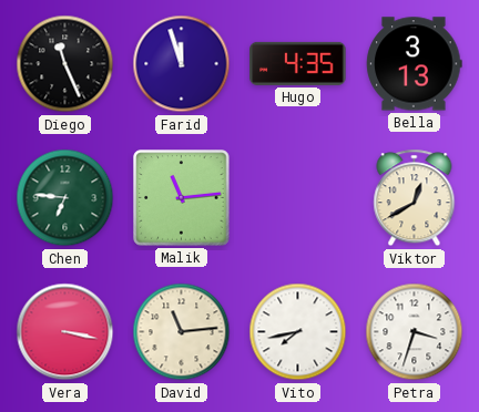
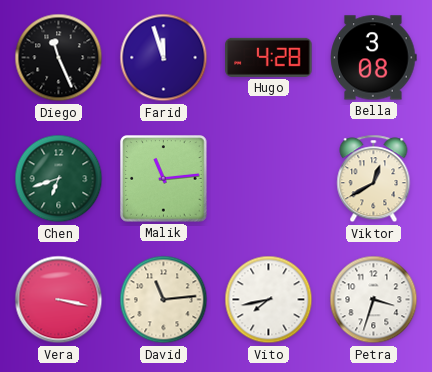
Hugo: 4:35 -> 4:28 (269, 57)
Bella: 3:13 -> 3:08 (374, 58)
Chen: 6:46 -> 6:42 (59, 179)
